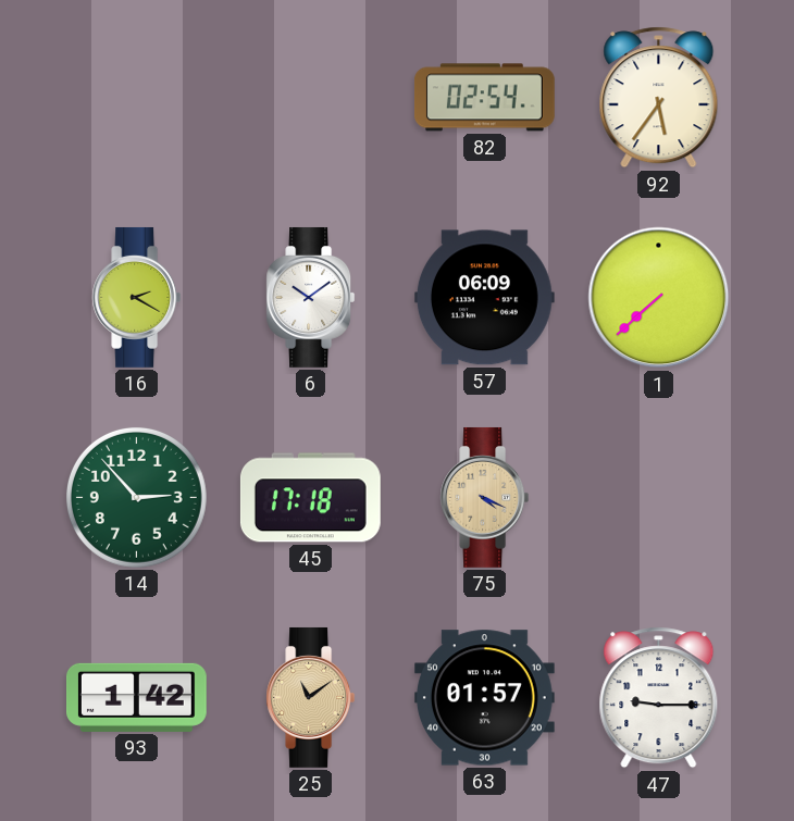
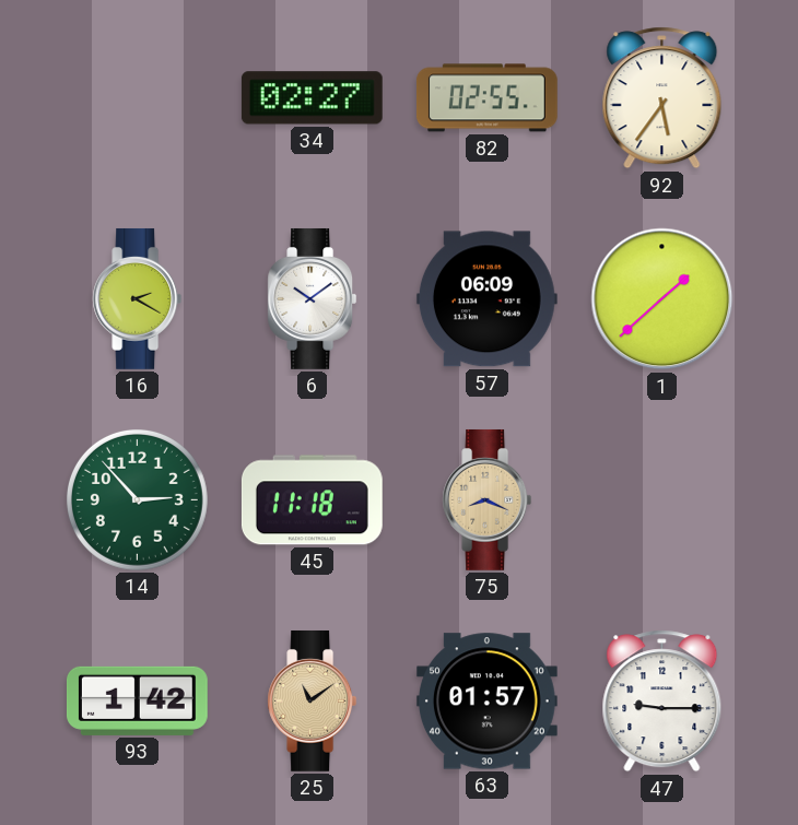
34: none -> 02:27 (312, 98)
82: 02:54 -> 02:55 (486, 98)
1: 7:38 -> 1:38 (662, 299)
45: 17:18 -> 11:18 (312, 500)
75: 4:19 -> 8:19 (488, 499)
